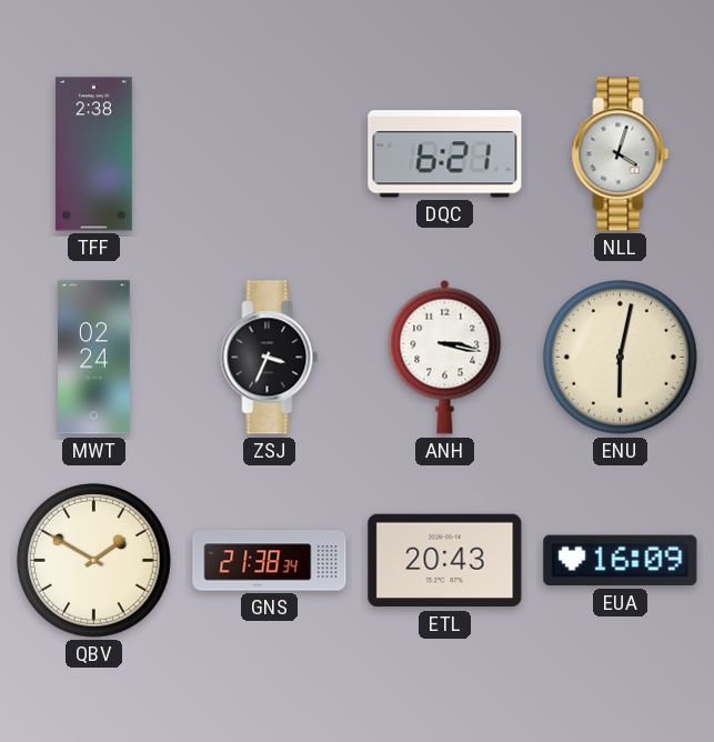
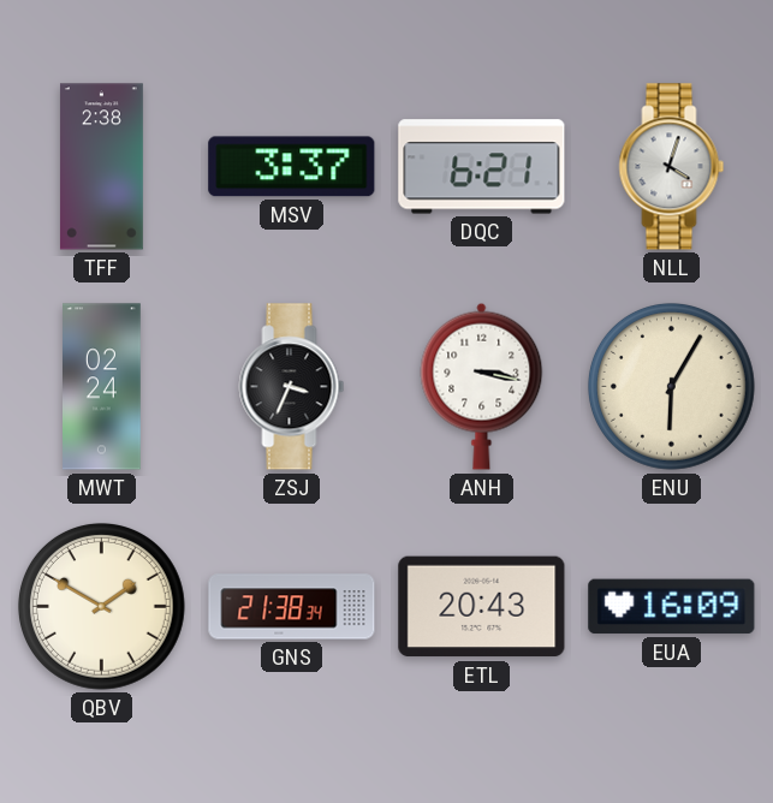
MSV: none -> 3:37 (292, 167)
ENU: 6:02 -> 6:05 (671, 386)
